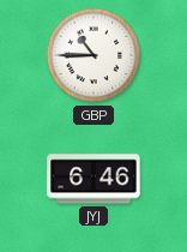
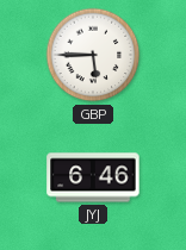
GBP: 10:45 -> 5:45 (93, 55)
